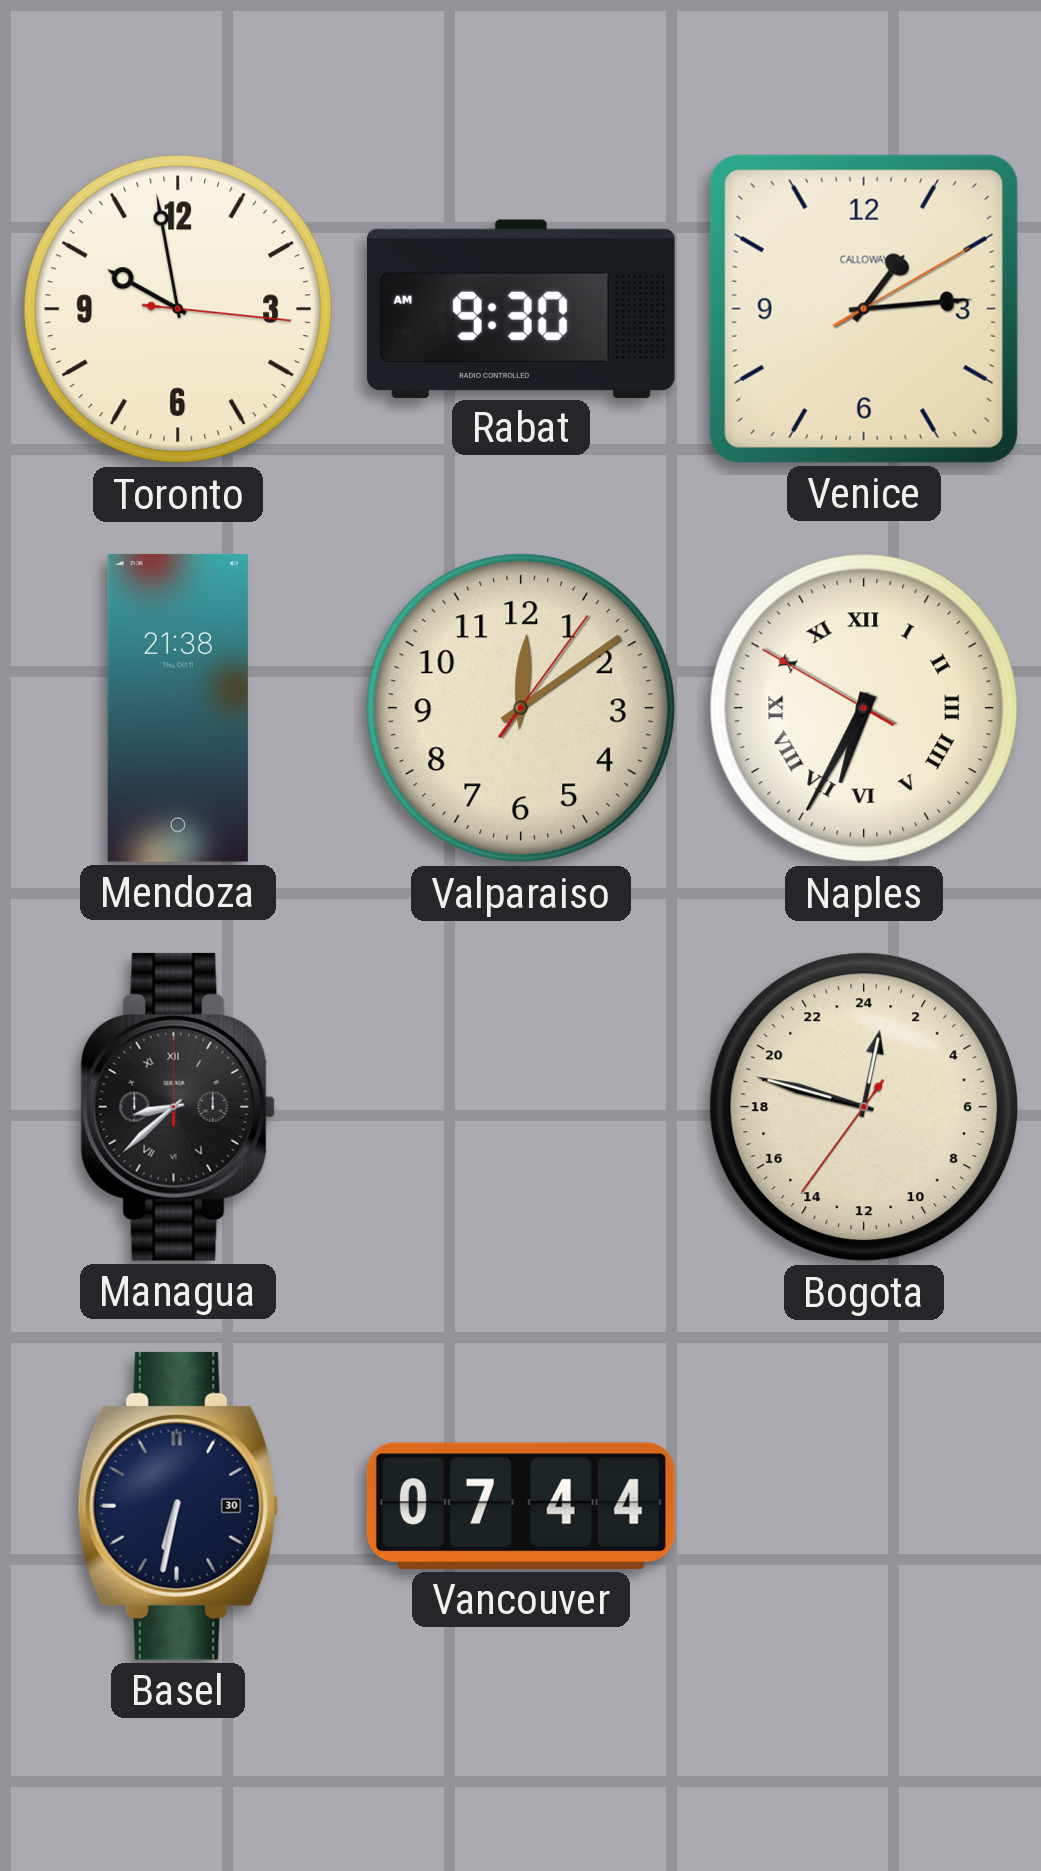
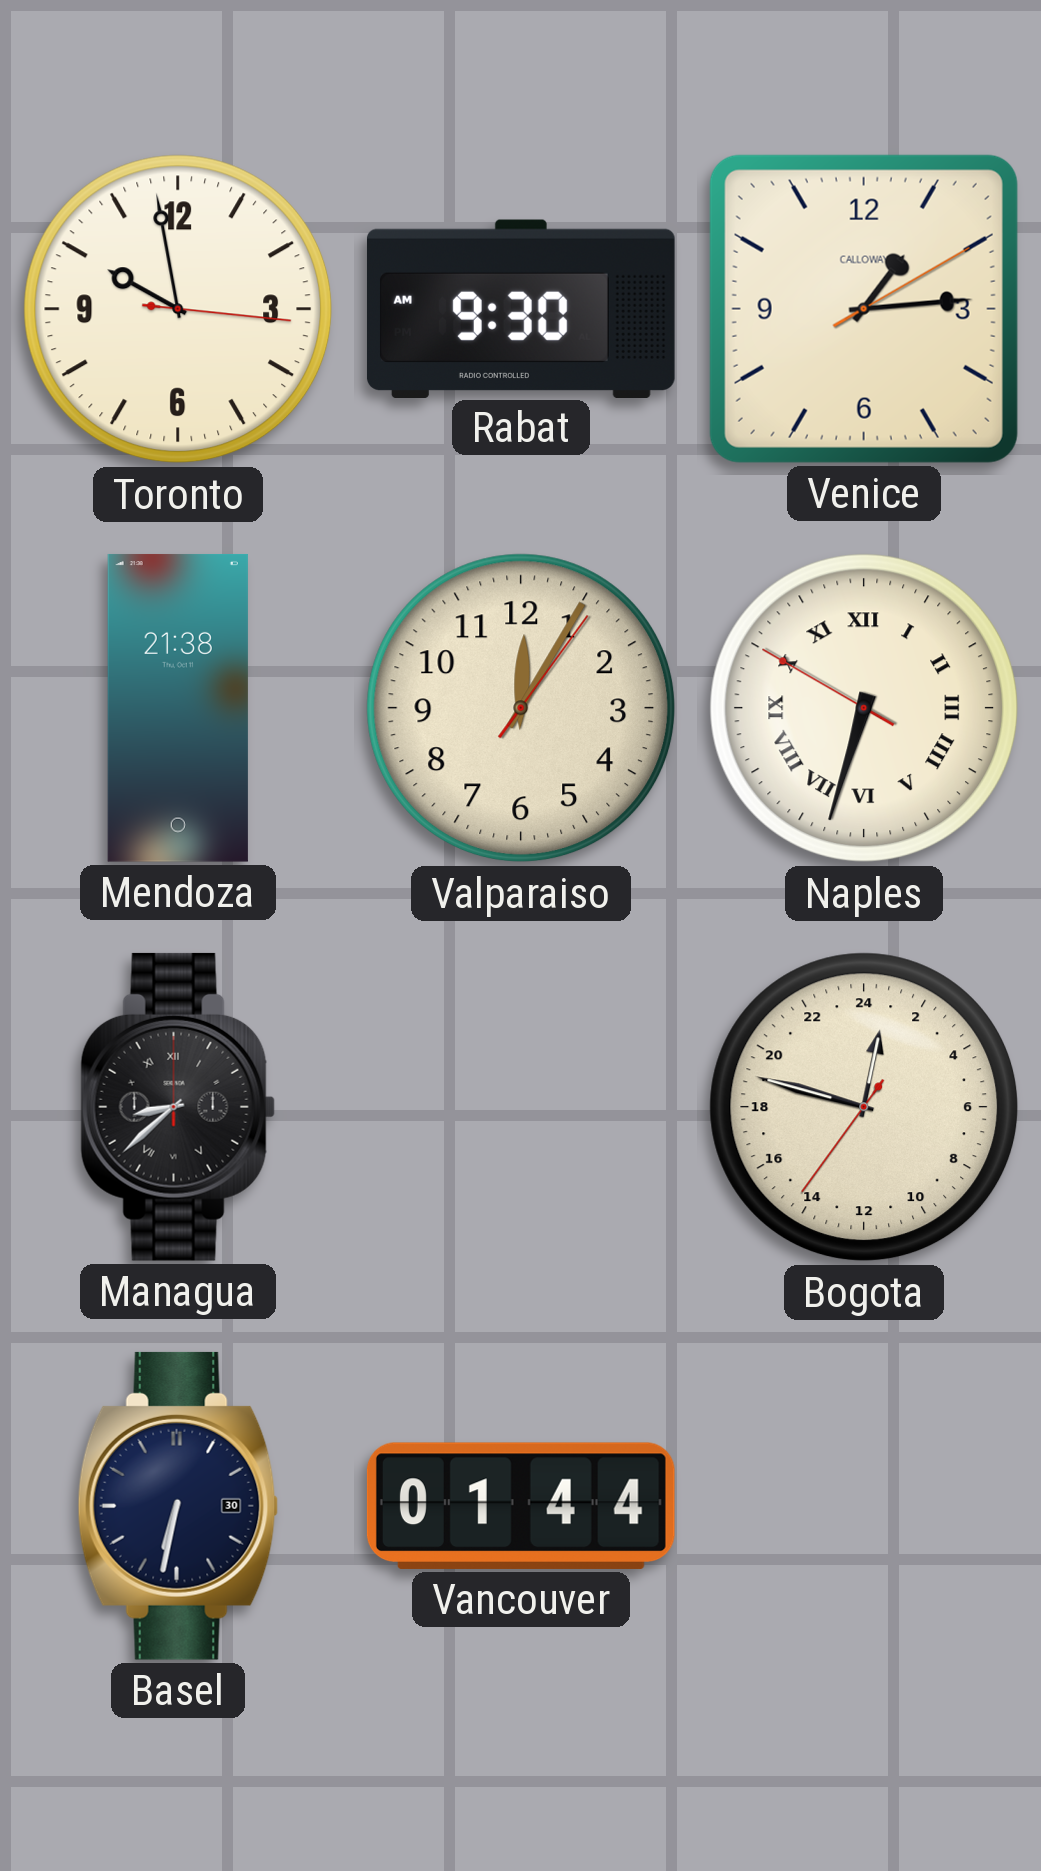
Valparaiso: 12:09 -> 12:05 (521, 708)
Naples: 6:34 -> 6:32 (864, 708)
Vancouver: 07:44 -> 01:44 (521, 1506)
